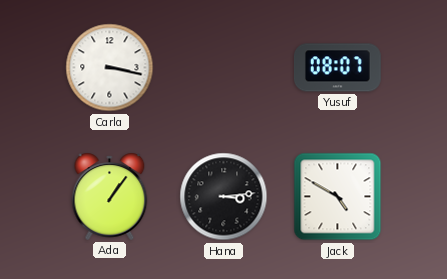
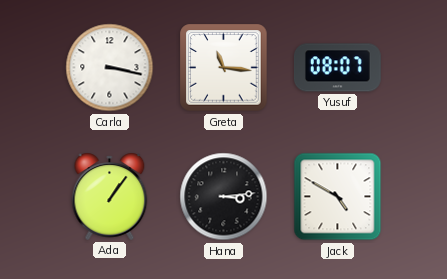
Greta: none -> 11:16 (224, 68)
